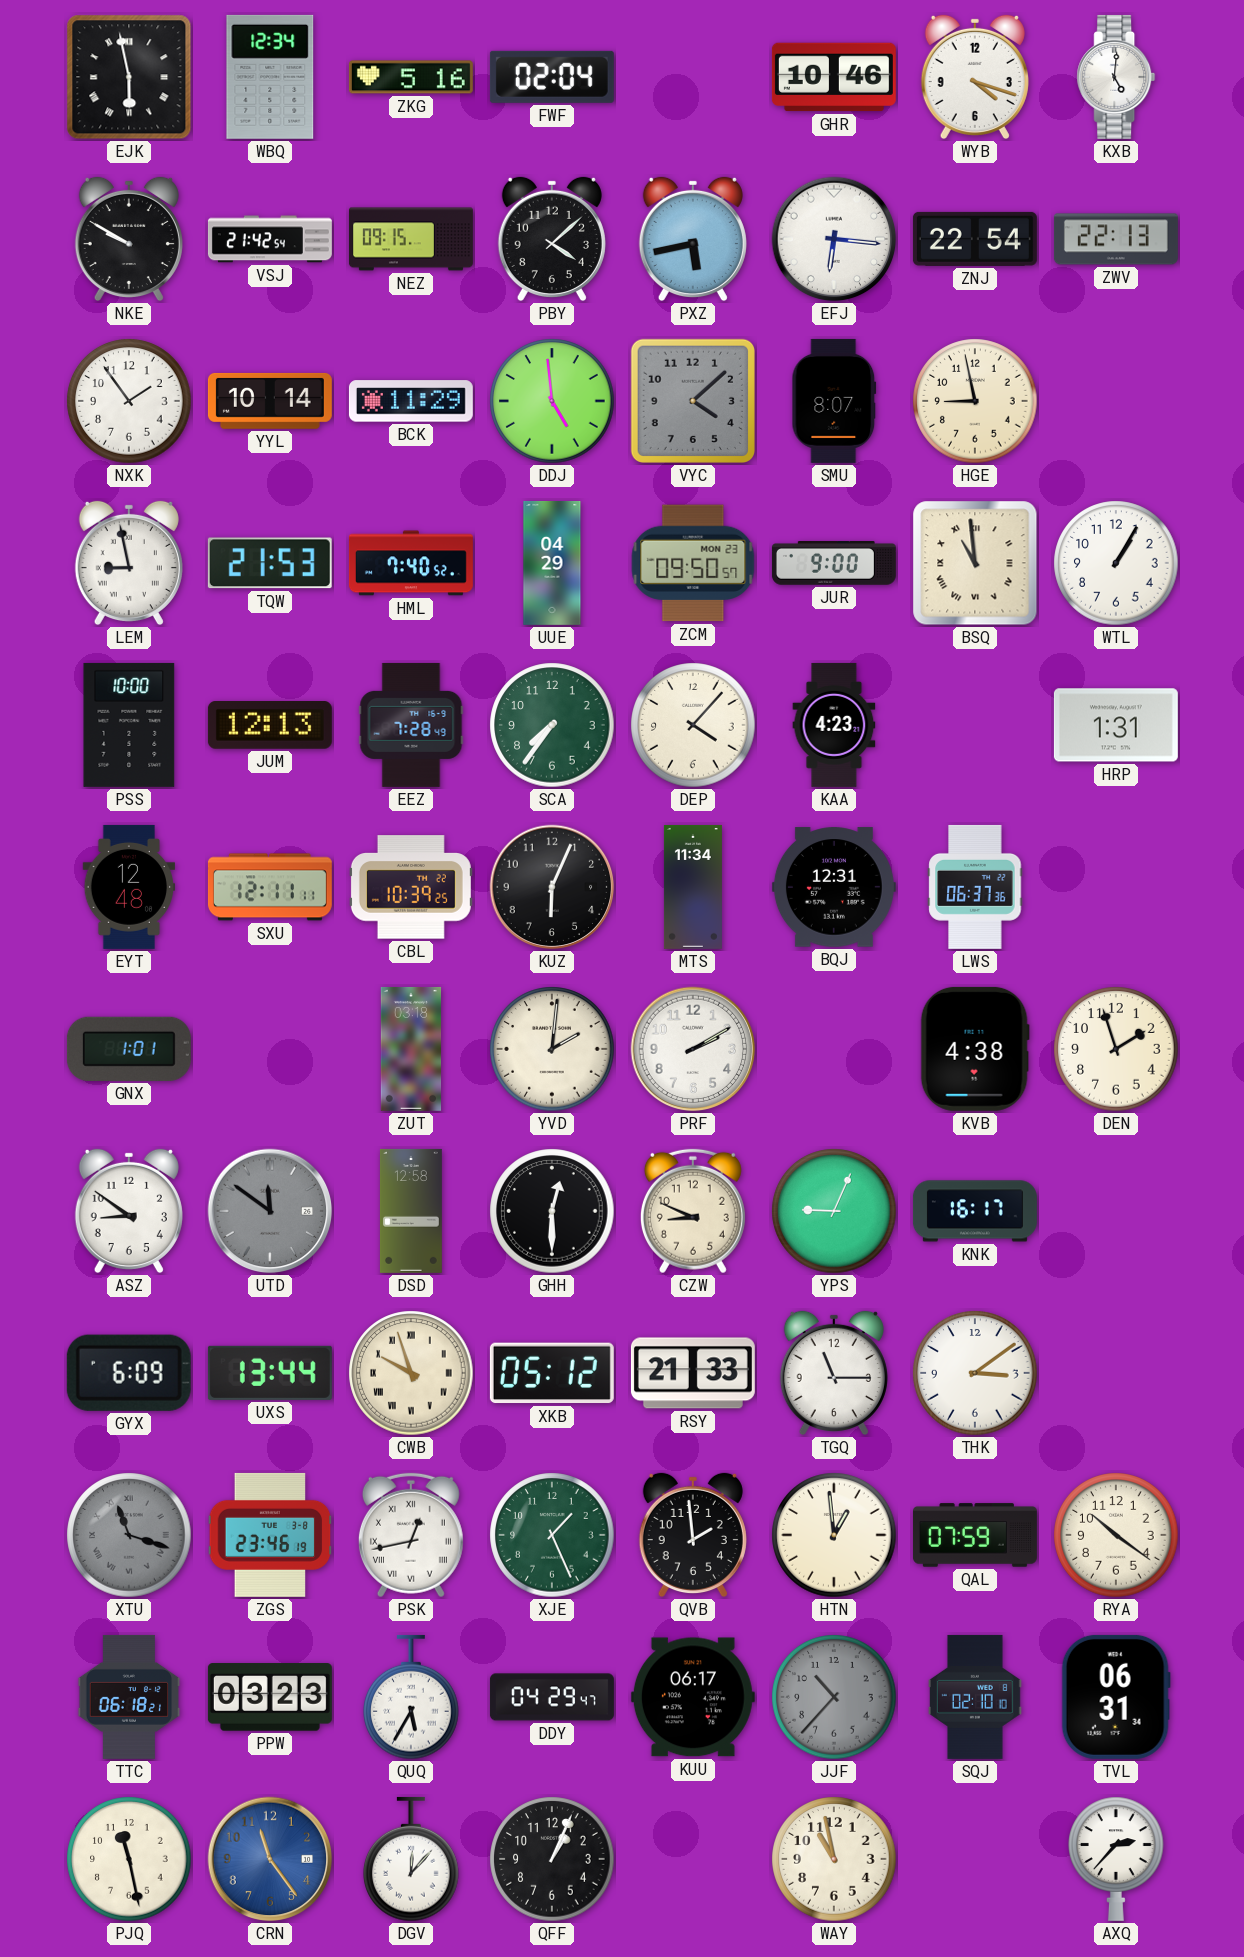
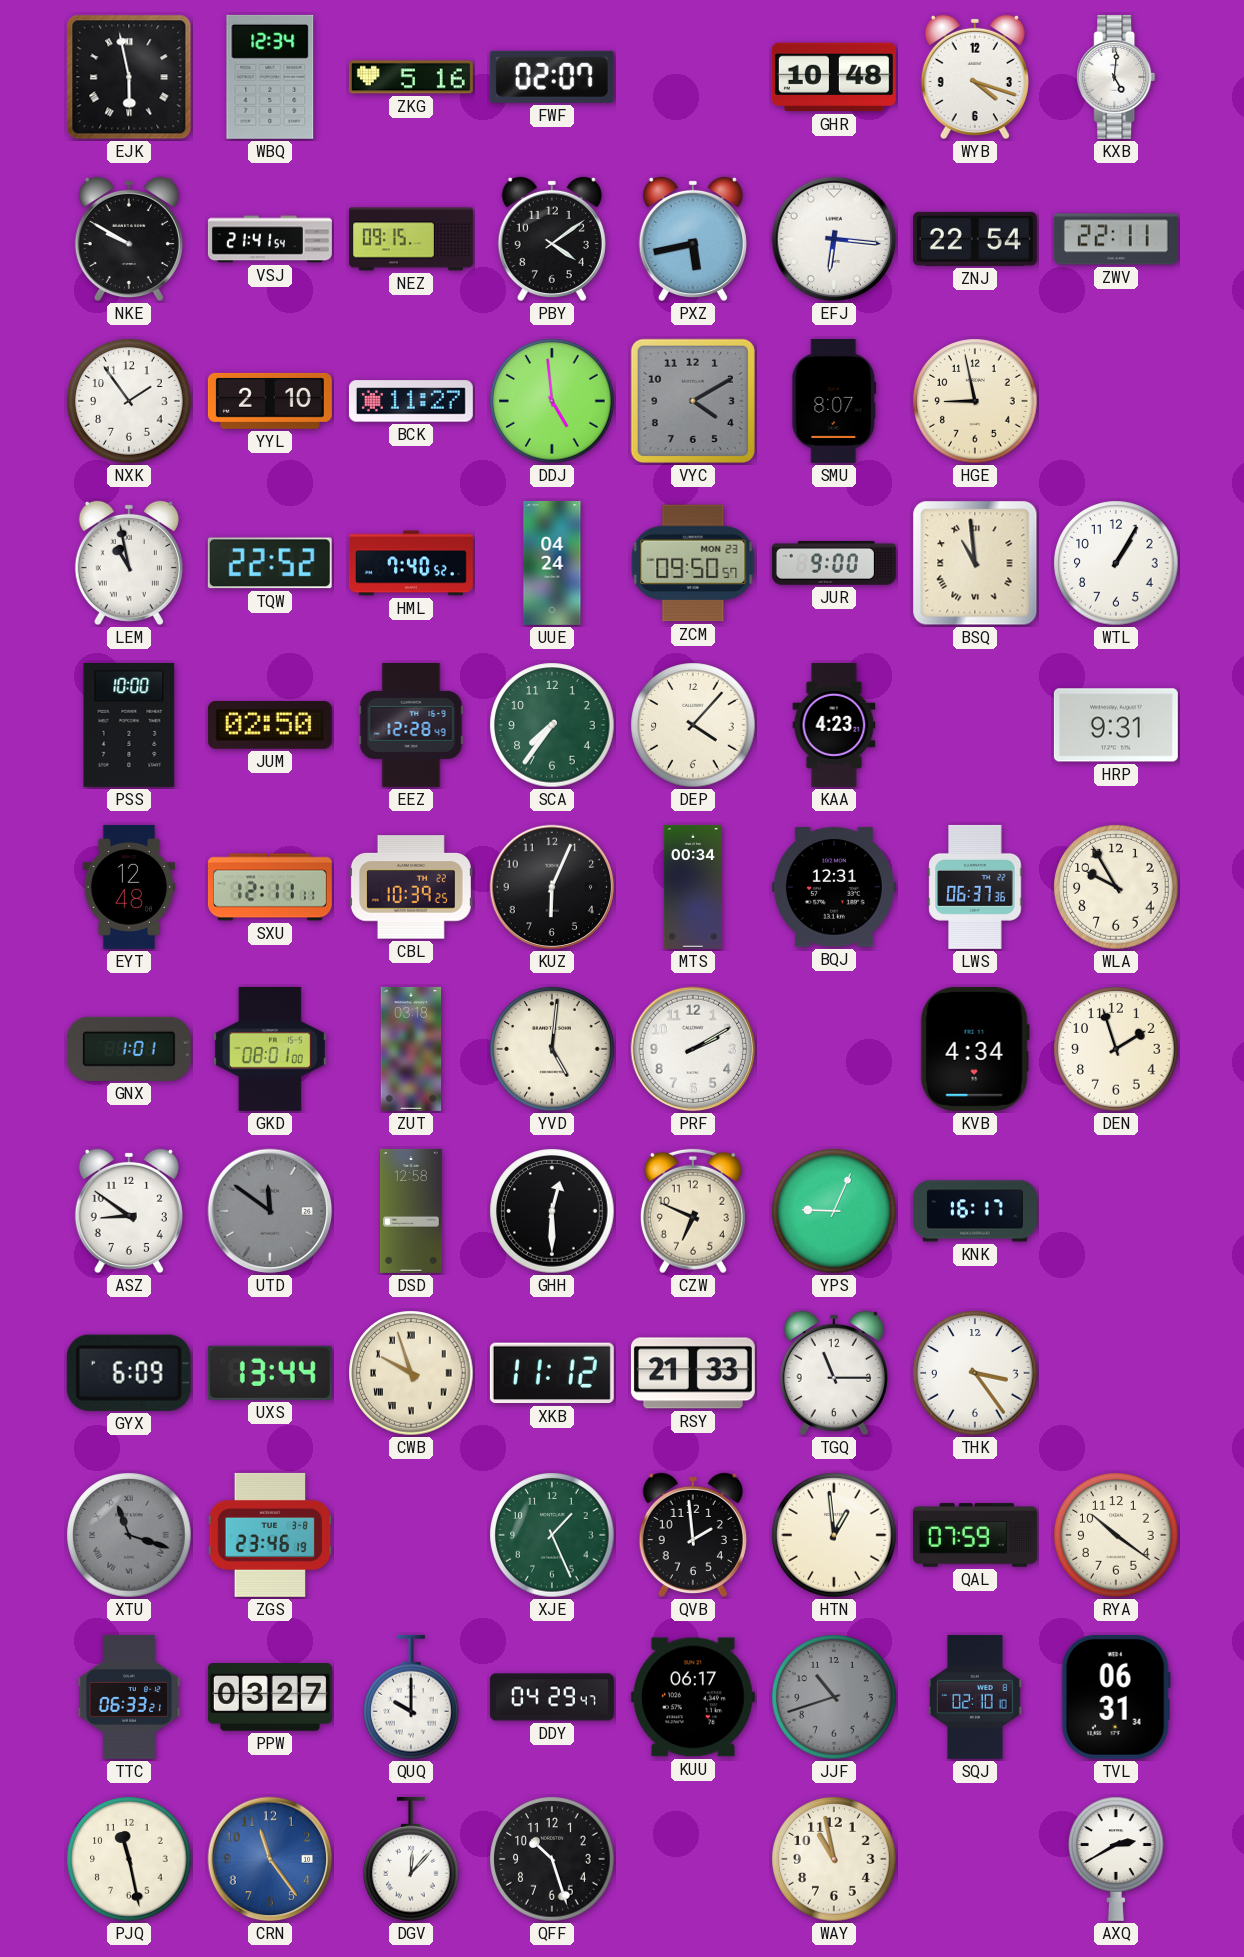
FWF: 02:04 -> 02:07 (552, 77)
GHR: 10:46 -> 10:48 (834, 77)
VSJ: 21:42 -> 21:41 (270, 239)
PBY: 4:08 -> 4:09 (552, 239)
ZWV: 22:13 -> 22:11 (1116, 239)
YYL: 10:14 -> 2:10 (270, 401)
BCK: 11:29 -> 11:27 (411, 401)
VYC: 4:08 -> 4:10 (693, 401)
LEM: 8:58 -> 10:58 (129, 563)
TQW: 21:53 -> 22:52 (270, 563)
UUE: 04:29 -> 04:24 (552, 563)
JUM: 12:13 -> 02:50 (270, 726)
EEZ: 7:28 -> 12:28 (411, 725)
HRP: 1:31 -> 9:31 (1116, 725)
MTS: 11:34 -> 00:34 (693, 887)
WLA: none -> 9:55 (1116, 887)
GKD: none -> 08:01 (270, 1049)
YVD: 2:01 -> 5:01 (552, 1049)
KVB: 4:38 -> 4:34 (975, 1049)
CZW: 8:49 -> 6:49 (693, 1211)
XKB: 05:12 -> 11:12 (552, 1373)
THK: 3:09 -> 3:24 (975, 1373)
PSK: 12:43 -> none (411, 1535)
TTC: 06:18 -> 06:33 (129, 1697)
PPW: 03:23 -> 03:27 (270, 1697)
QUQ: 5:35 -> 10:00 (411, 1697)
JJF: 10:37 -> 10:42 (834, 1697)
QFF: 1:04 -> 10:27 (552, 1859)
AXQ: 2:37 -> 2:40 (1116, 1859)
